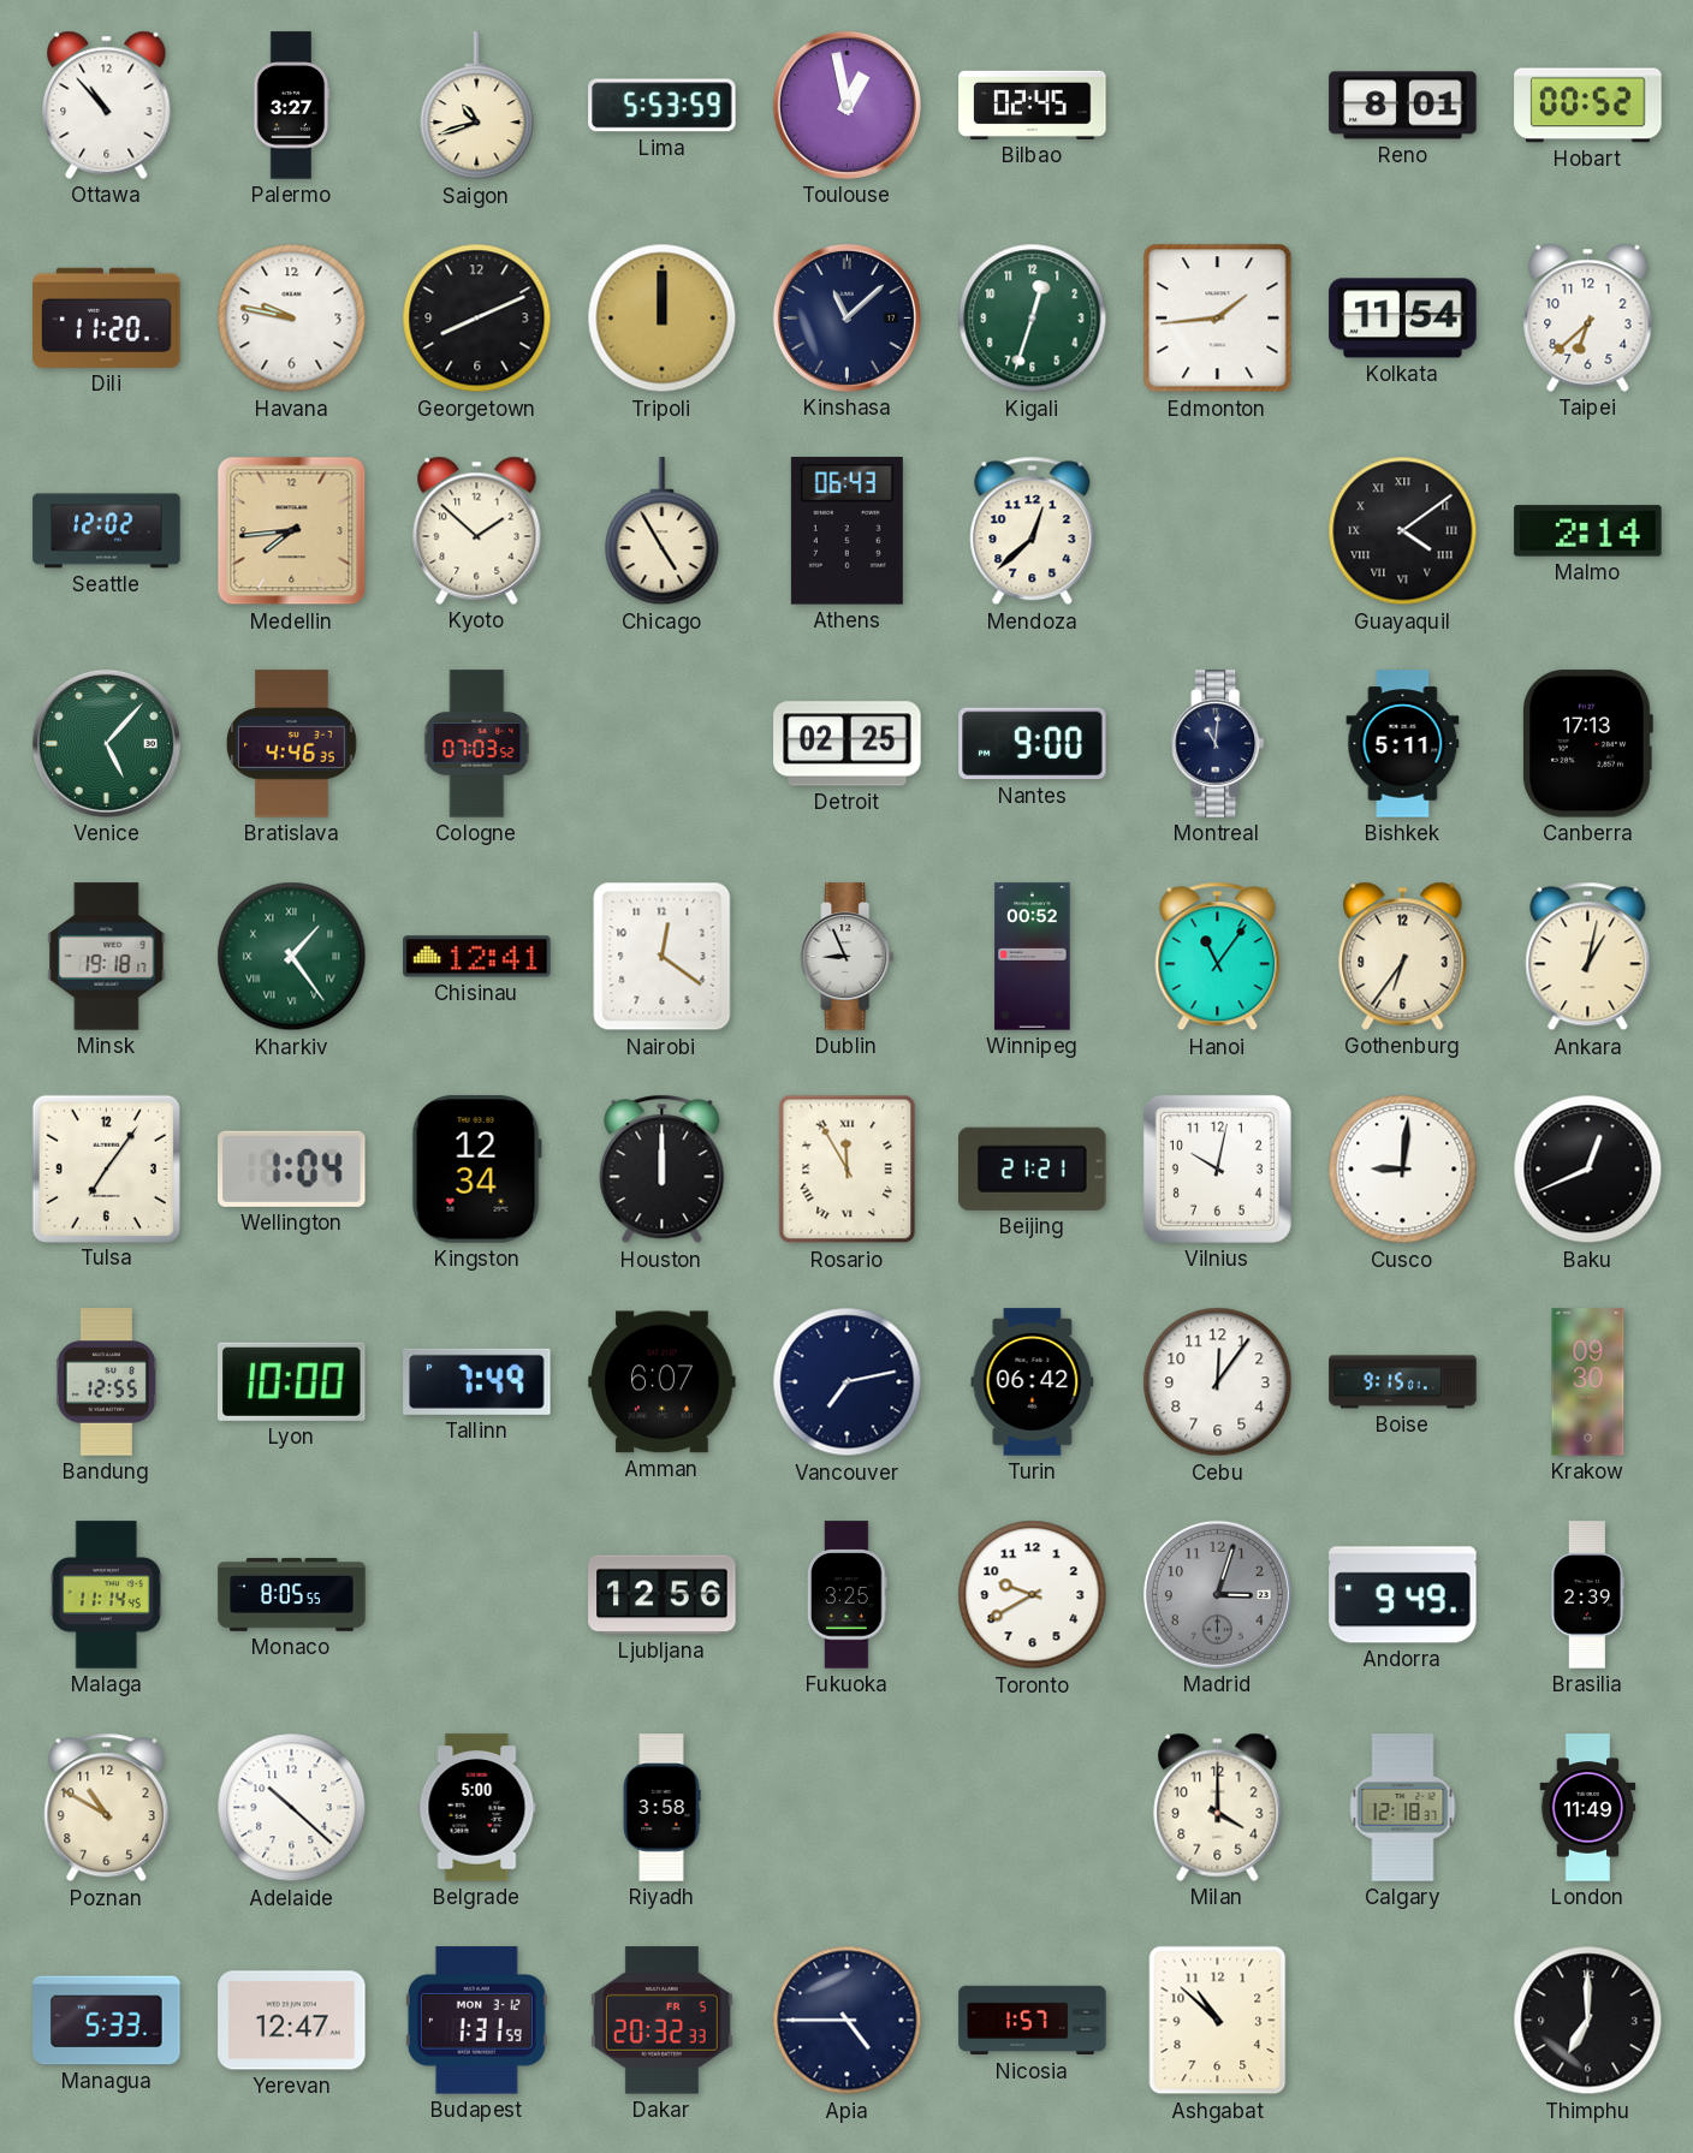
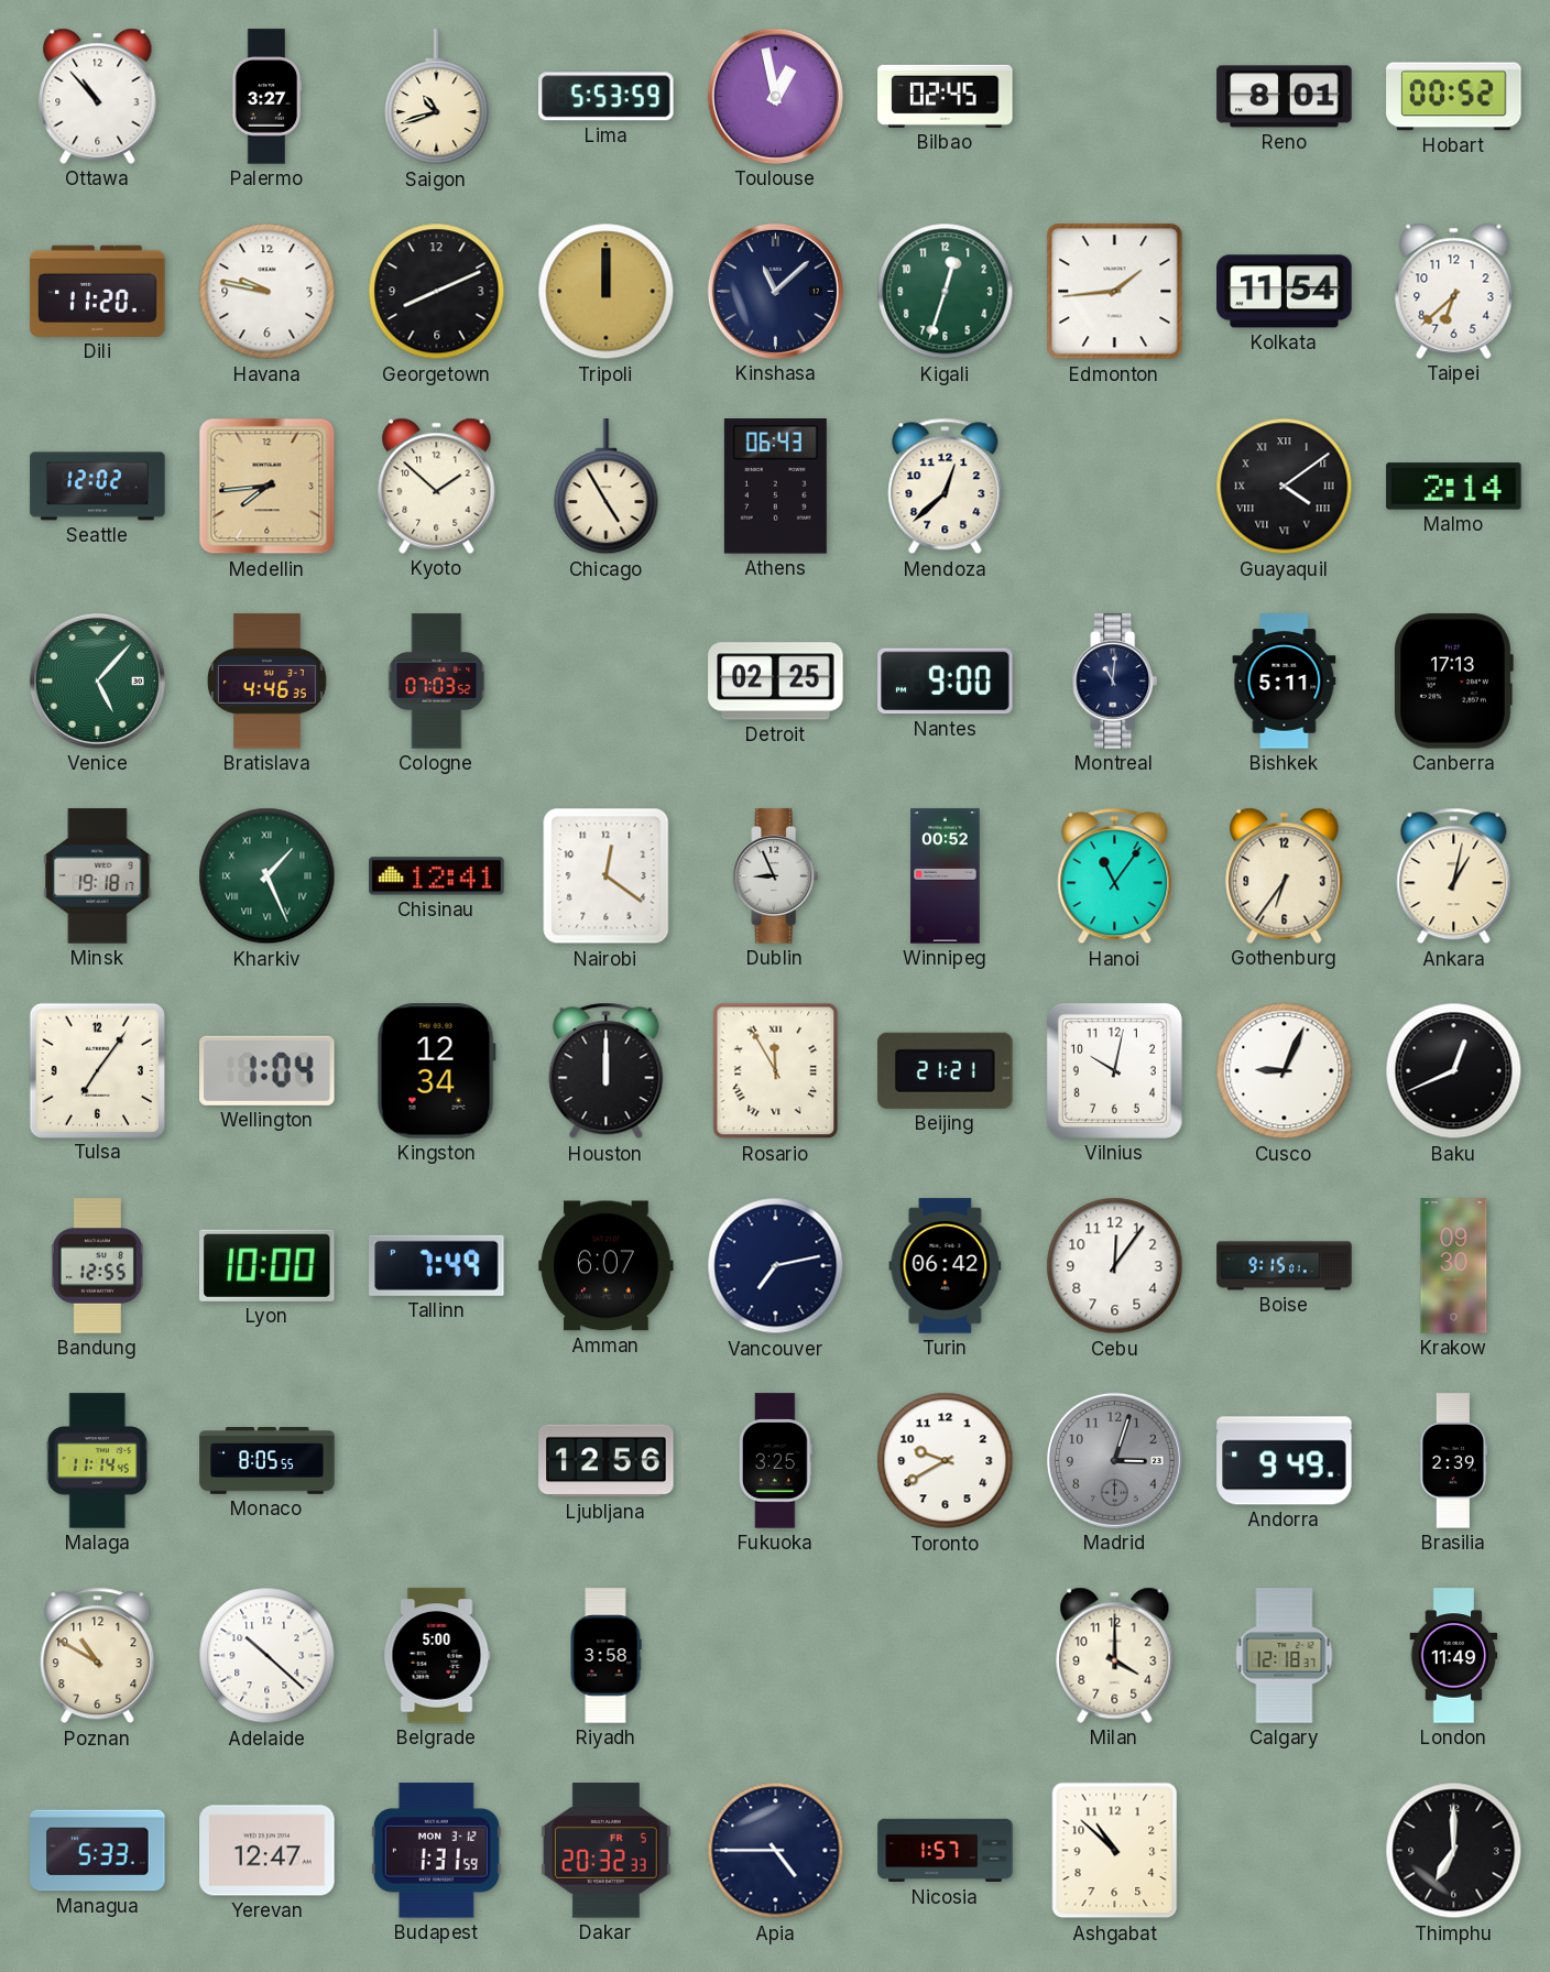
Kharkiv: 1:24 -> 1:26 (268, 876)
Cusco: 9:01 -> 9:04 (1285, 1071)
